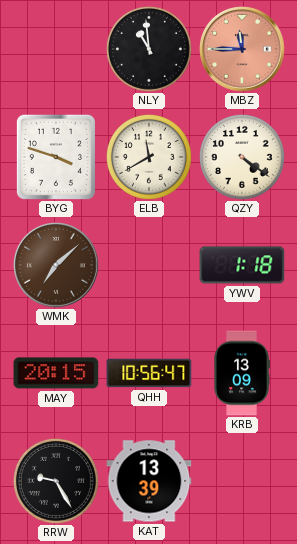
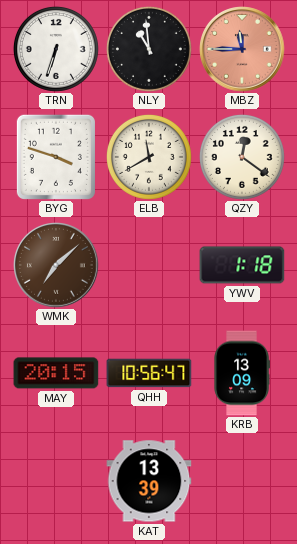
TRN: none -> 6:33 (56, 49)
QZY: 4:21 -> 12:21 (242, 157)
RRW: 9:25 -> none (56, 481)
